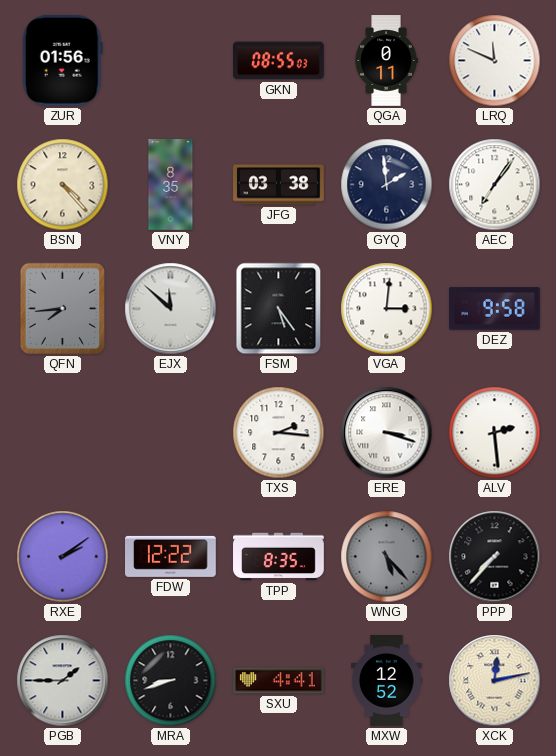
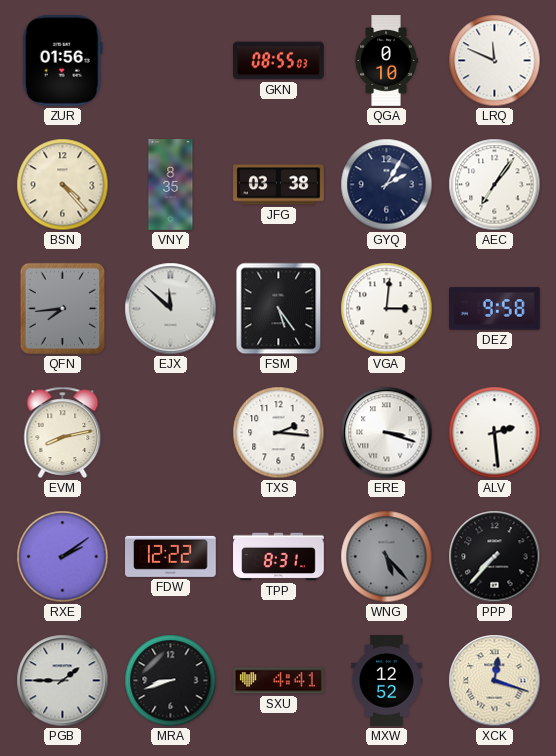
QGA: 0:11 -> 0:10 (386, 61)
GYQ: 1:59 -> 2:05 (387, 185)
EVM: none -> 8:13 (63, 432)
TPP: 8:35 -> 8:31 (279, 557)
XCK: 12:13 -> 12:18 (495, 681)
